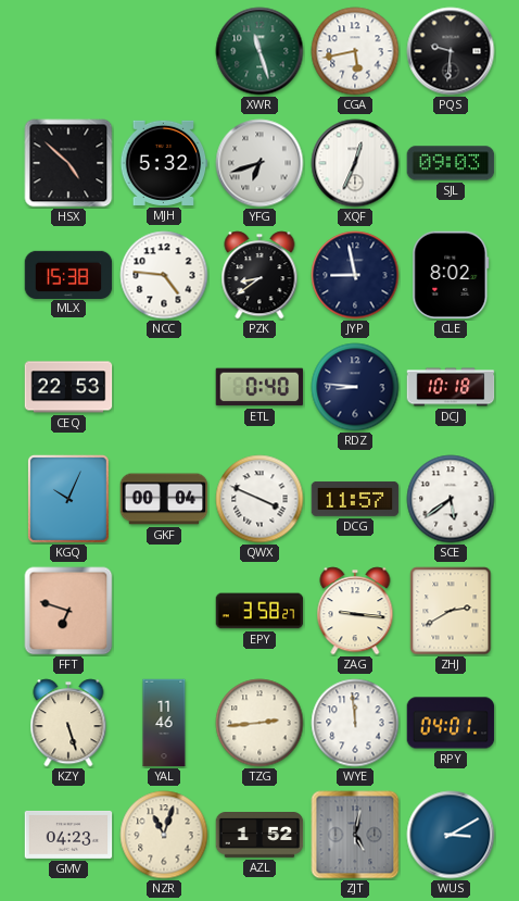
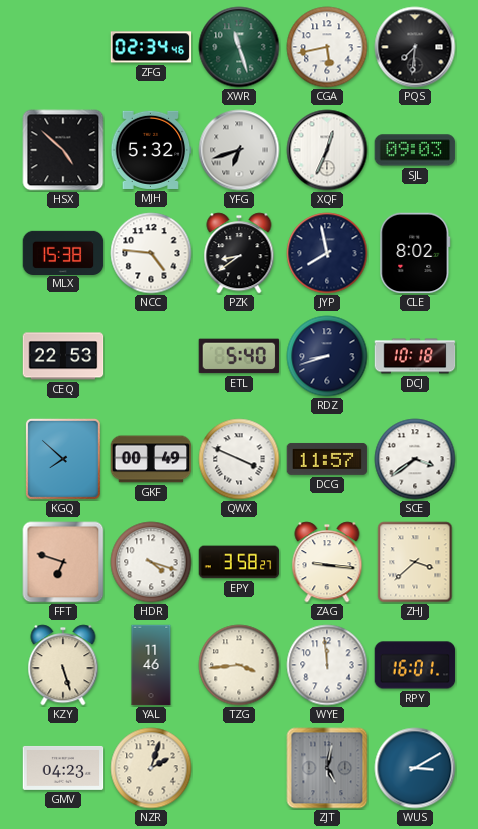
ZFG: none -> 02:34 (151, 47)
PQS: 9:31 -> 7:31 (415, 47)
JYP: 8:58 -> 7:58 (327, 253)
ETL: 0:40 -> 5:40 (239, 356)
RDZ: 8:46 -> 8:42 (327, 356)
KGQ: 10:04 -> 7:52 (63, 459)
GKF: 00:04 -> 00:49 (151, 459)
SCE: 5:39 -> 3:39 (415, 459)
HDR: none -> 4:18 (151, 562)
ZHJ: 2:40 -> 3:38 (415, 562)
TZG: 2:44 -> 3:44 (239, 665)
RPY: 04:01 -> 16:01 (415, 665)
NZR: 11:03 -> 2:03 (151, 768)
AZL: 1:52 -> none (259, 836)
